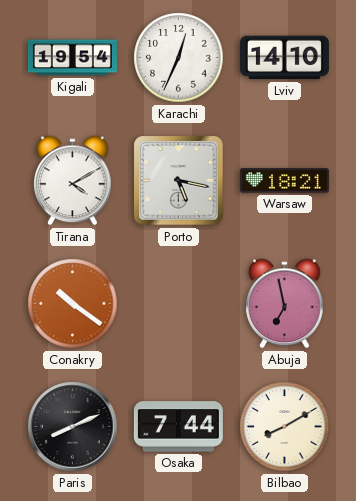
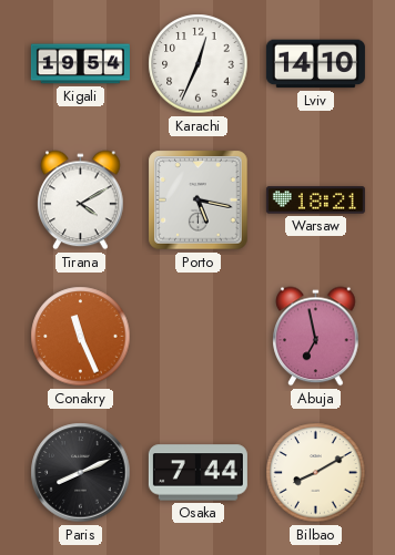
Conakry: 10:21 -> 11:26 (81, 337)
